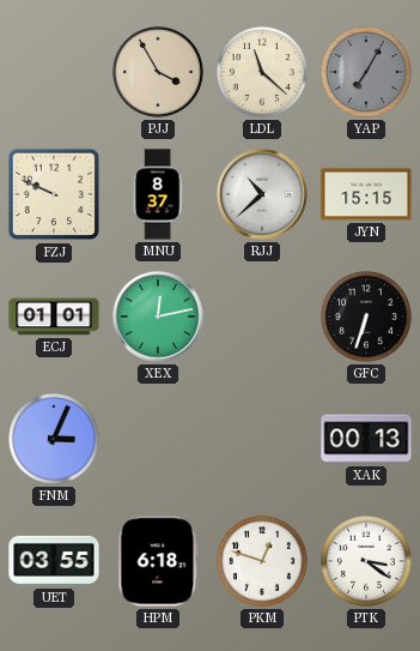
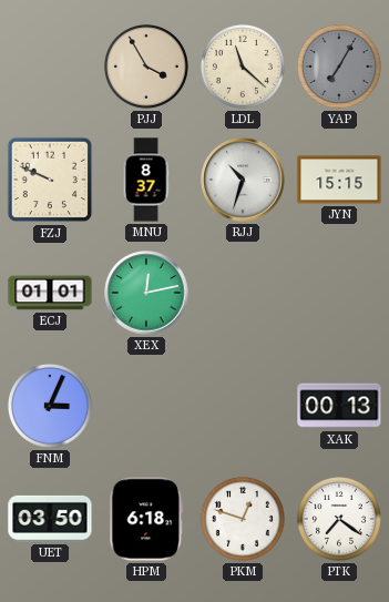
RJJ: 10:38 -> 10:33 (243, 180)
GFC: 6:33 -> none (366, 317)
UET: 03:55 -> 03:50 (50, 519)
PTK: 3:21 -> 7:21 (339, 519)
